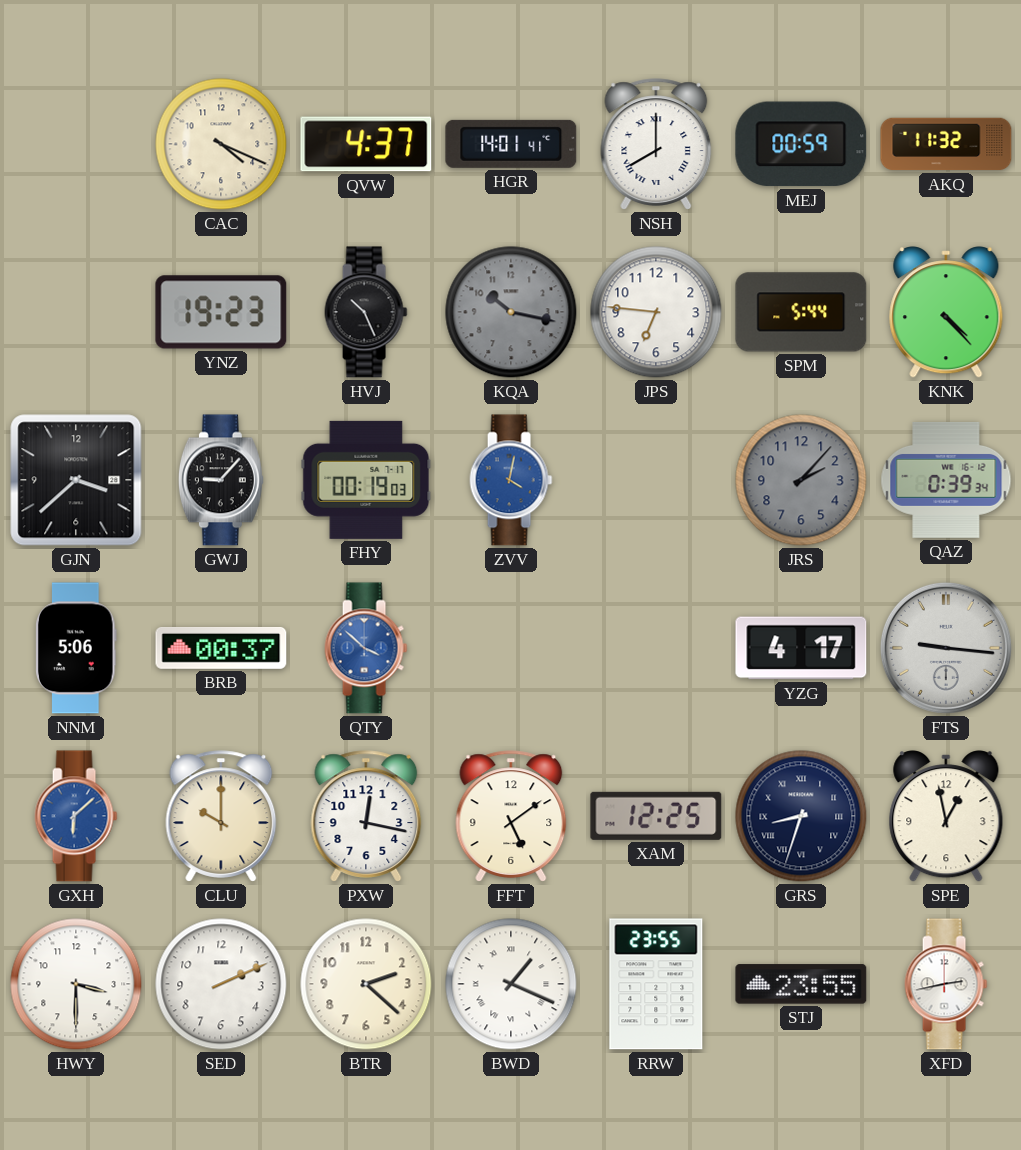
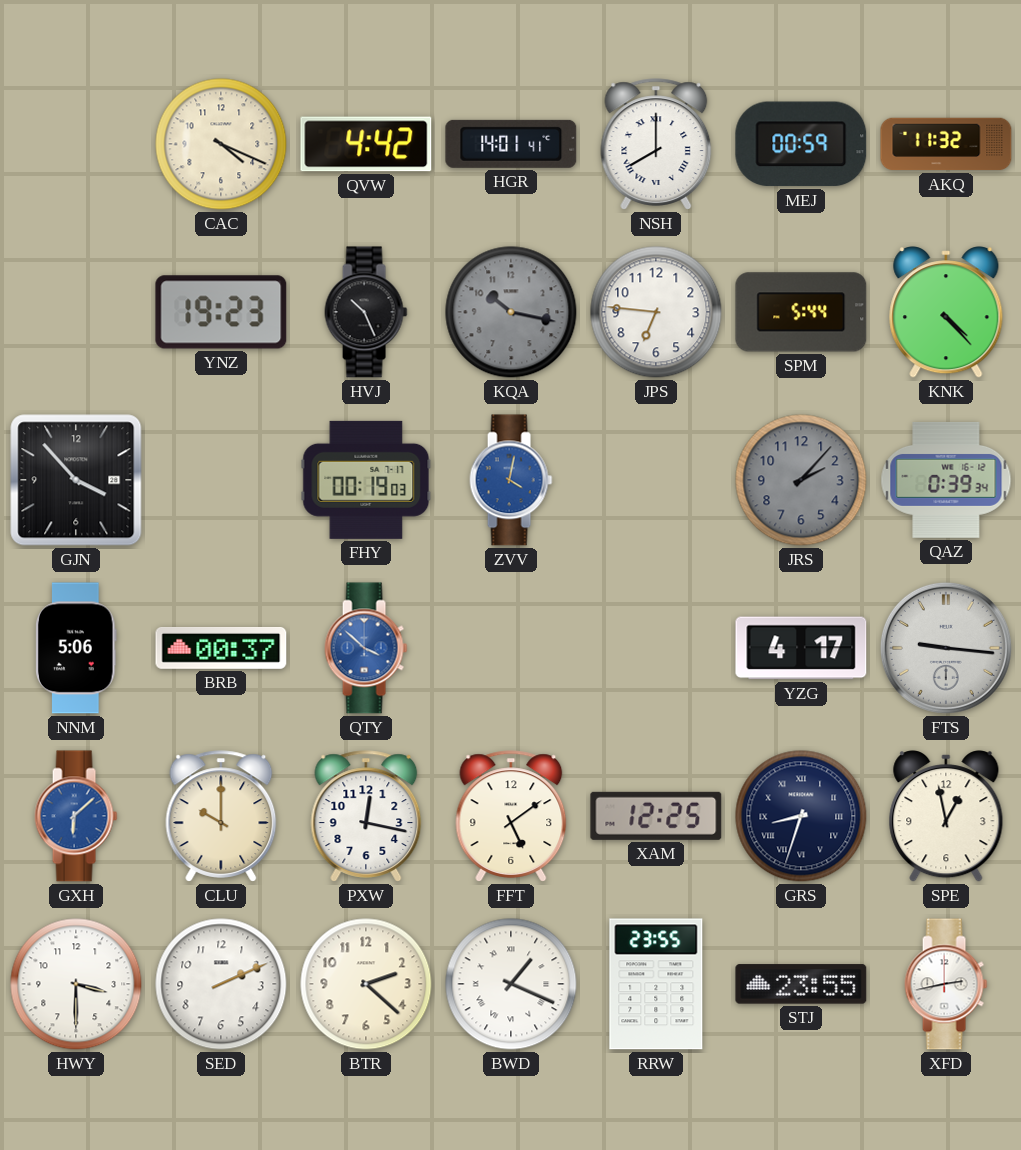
QVW: 4:37 -> 4:42 (366, 144)
GJN: 3:38 -> 3:53 (76, 480)
GWJ: 9:07 -> none (221, 480)
